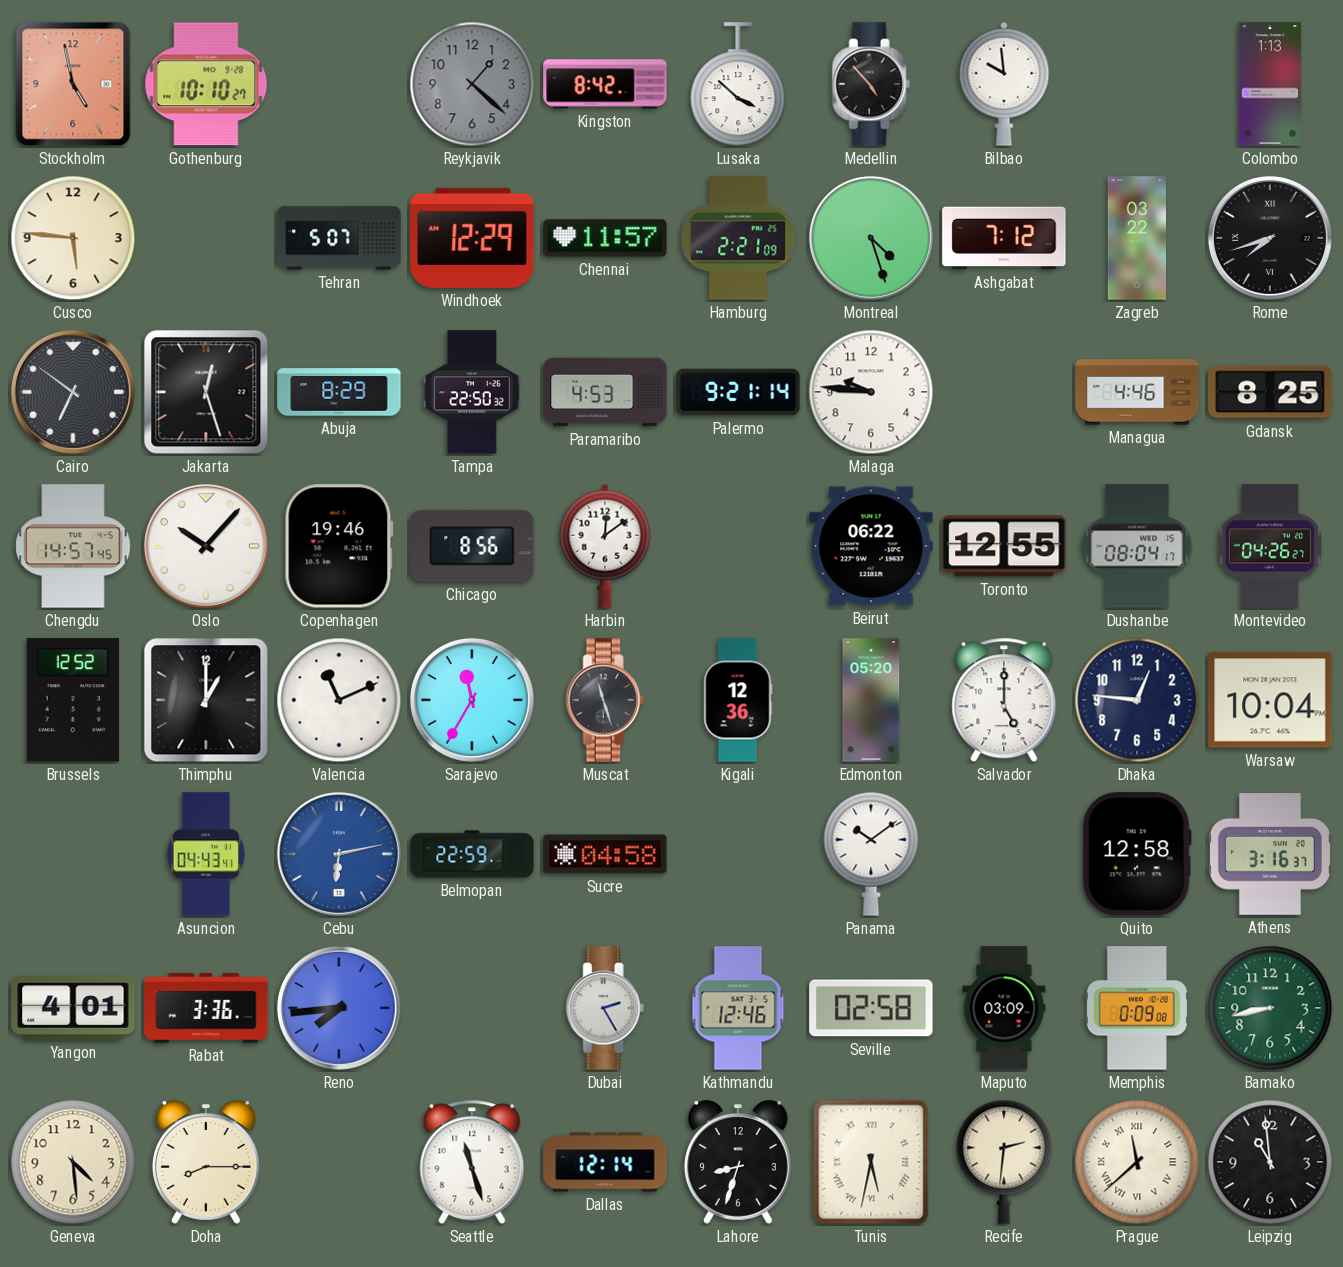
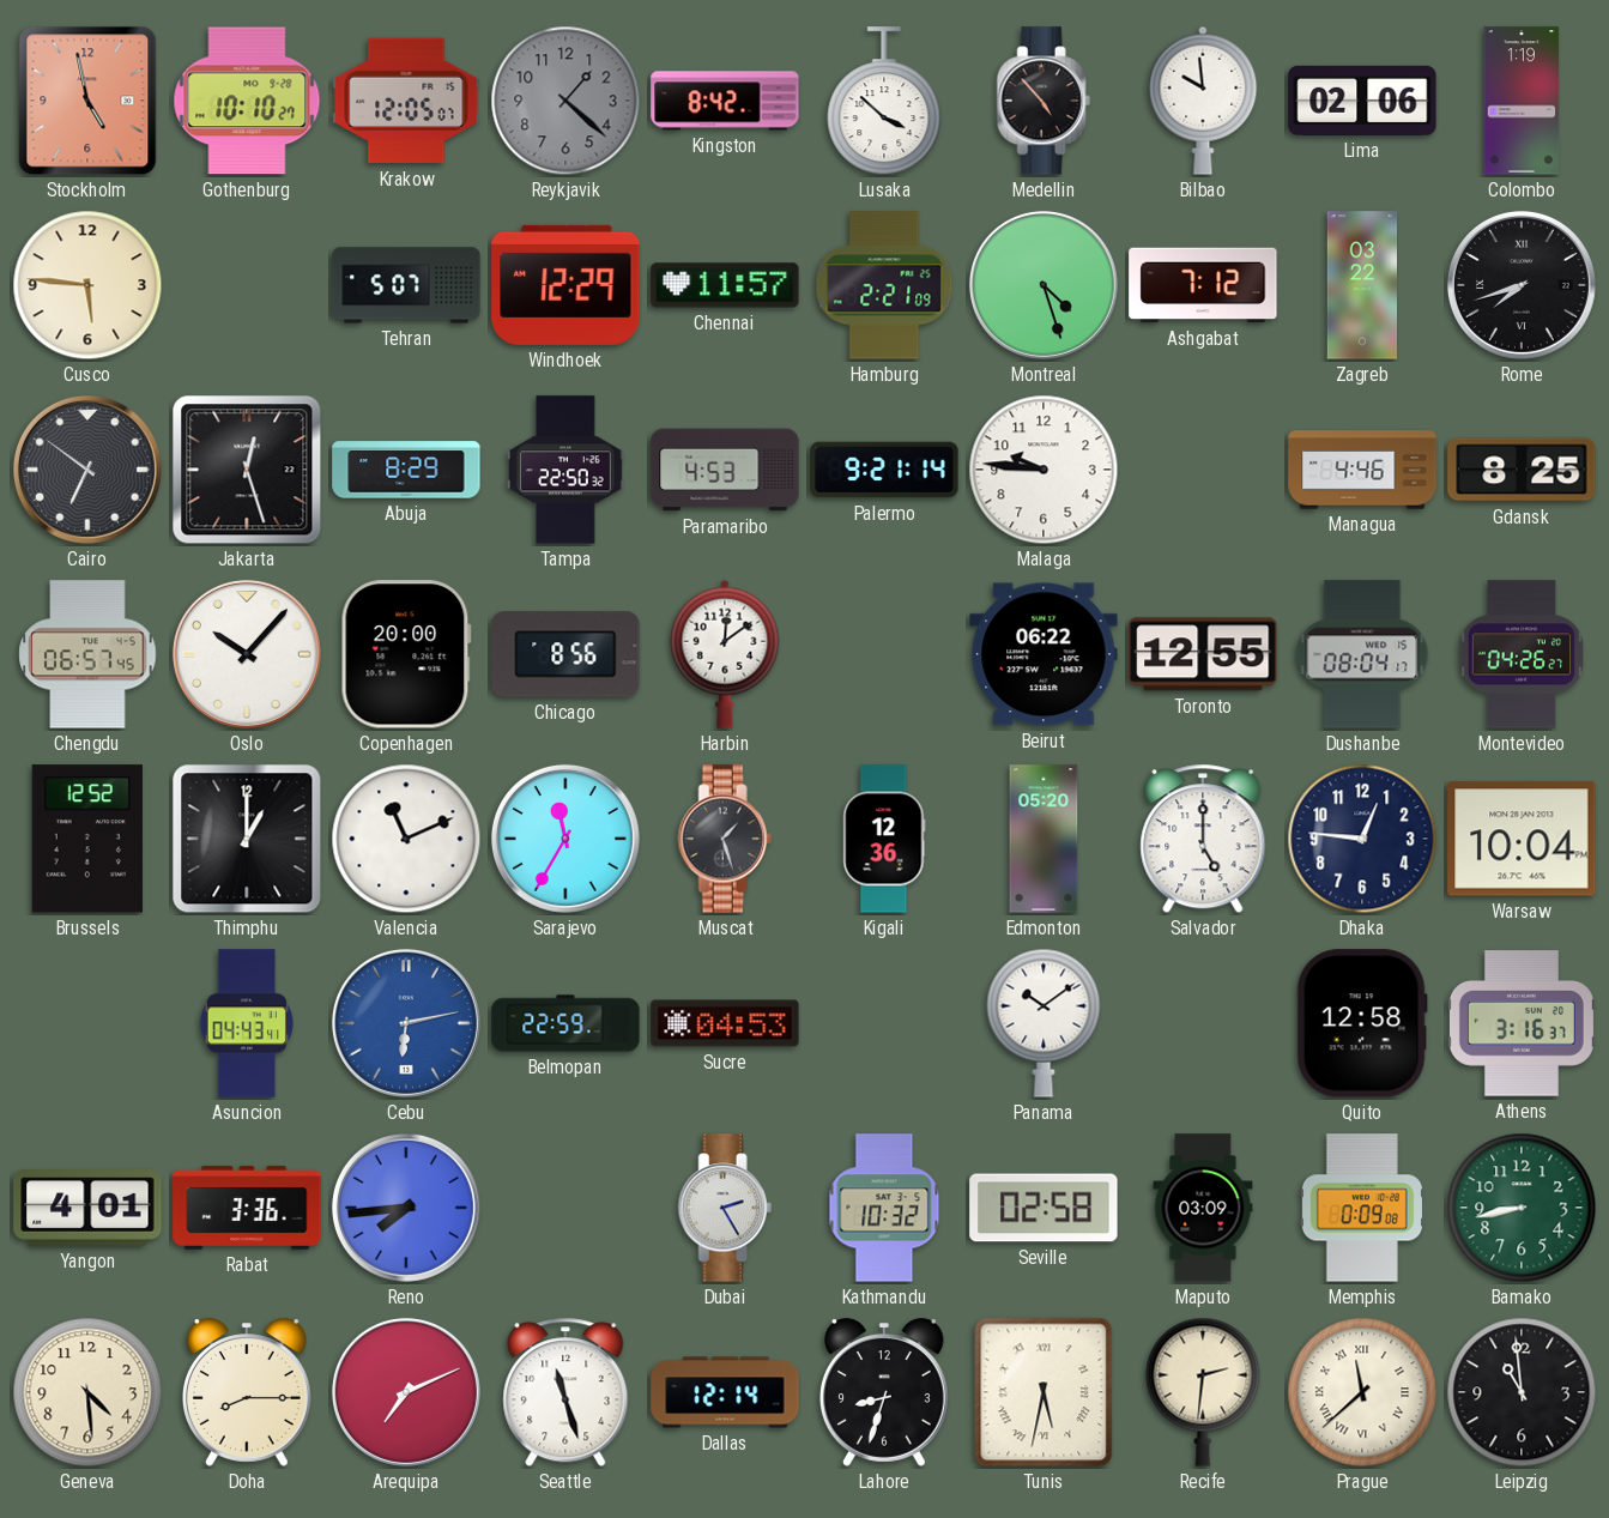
Krakow: none -> 12:05 (406, 101)
Lima: none -> 02:06 (1362, 101)
Colombo: 1:13 -> 1:19 (1522, 101)
Chengdu: 14:57 -> 06:57 (87, 654)
Copenhagen: 19:46 -> 20:00 (406, 654)
Muscat: 11:27 -> 1:27 (725, 839)
Sucre: 04:58 -> 04:53 (725, 1023)
Kathmandu: 12:46 -> 10:32 (884, 1208)
Arequipa: none -> 7:11 (406, 1392)
